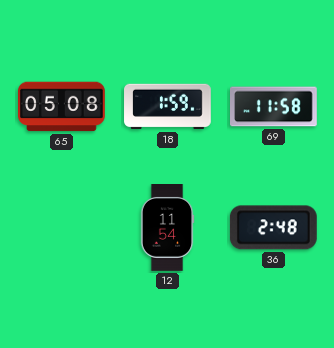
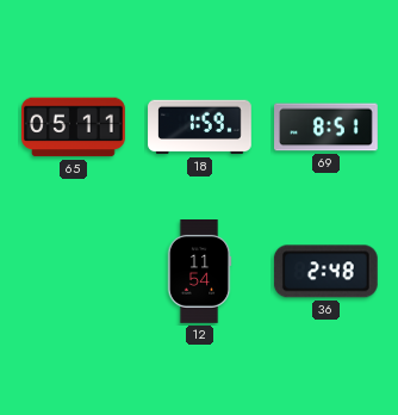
65: 05:08 -> 05:11 (74, 128)
69: 11:58 -> 8:51 (327, 128)
